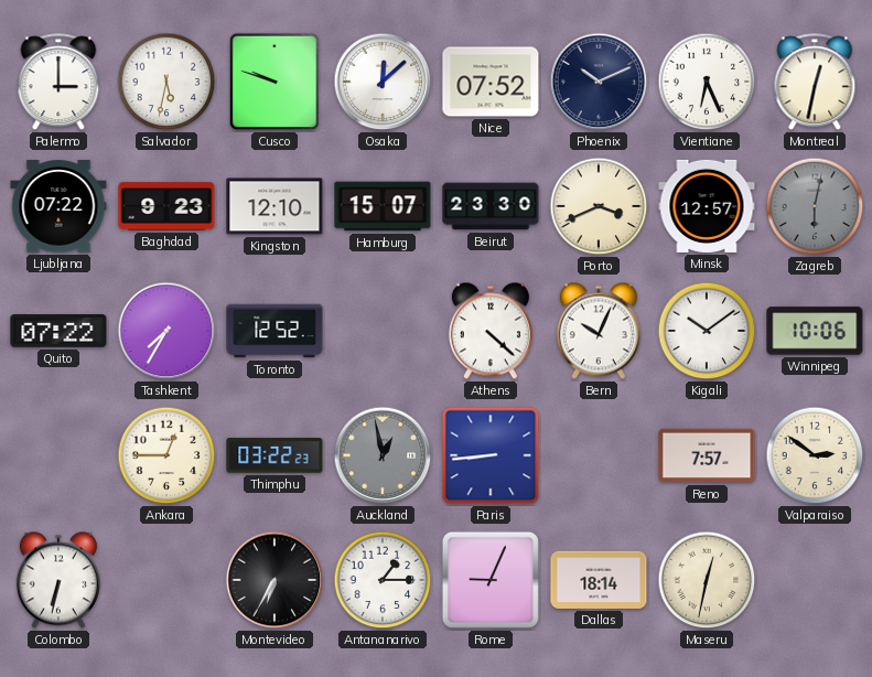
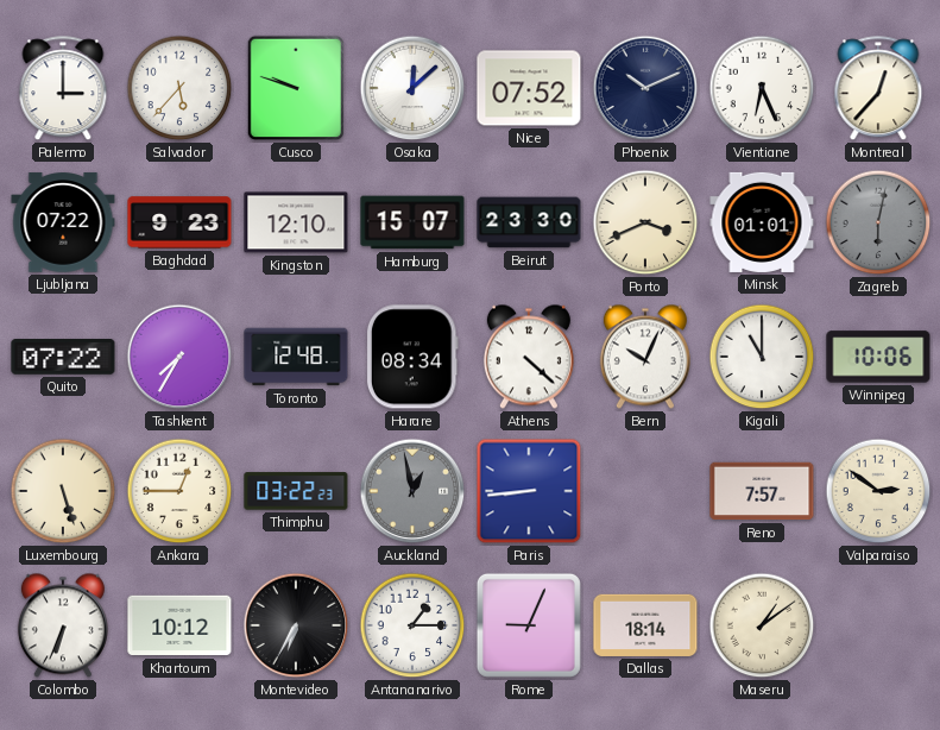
Salvador: 5:32 -> 5:37 (179, 88)
Montreal: 12:32 -> 12:37 (878, 89)
Minsk: 12:57 -> 01:01 (762, 222)
Toronto: 12:52 -> 12:48 (296, 357)
Harare: none -> 08:34 (412, 357)
Kigali: 10:09 -> 11:00 (762, 357)
Luxembourg: none -> 5:27 (63, 491)
Colombo: 6:32 -> 6:34 (63, 625)
Khartoum: none -> 10:12 (179, 625)
Maseru: 12:32 -> 1:09 (762, 625)
